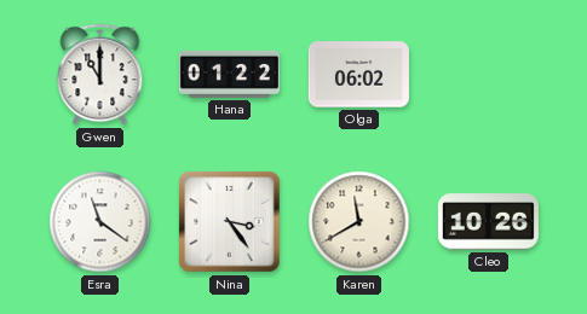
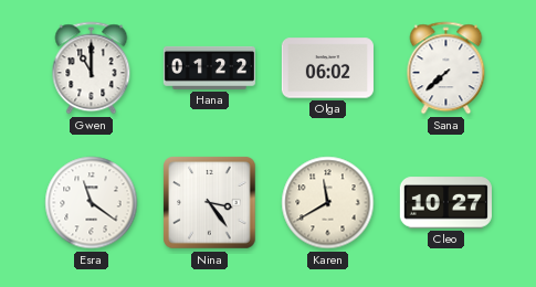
Sana: none -> 7:38 (446, 68)
Cleo: 10:26 -> 10:27 (445, 203)
